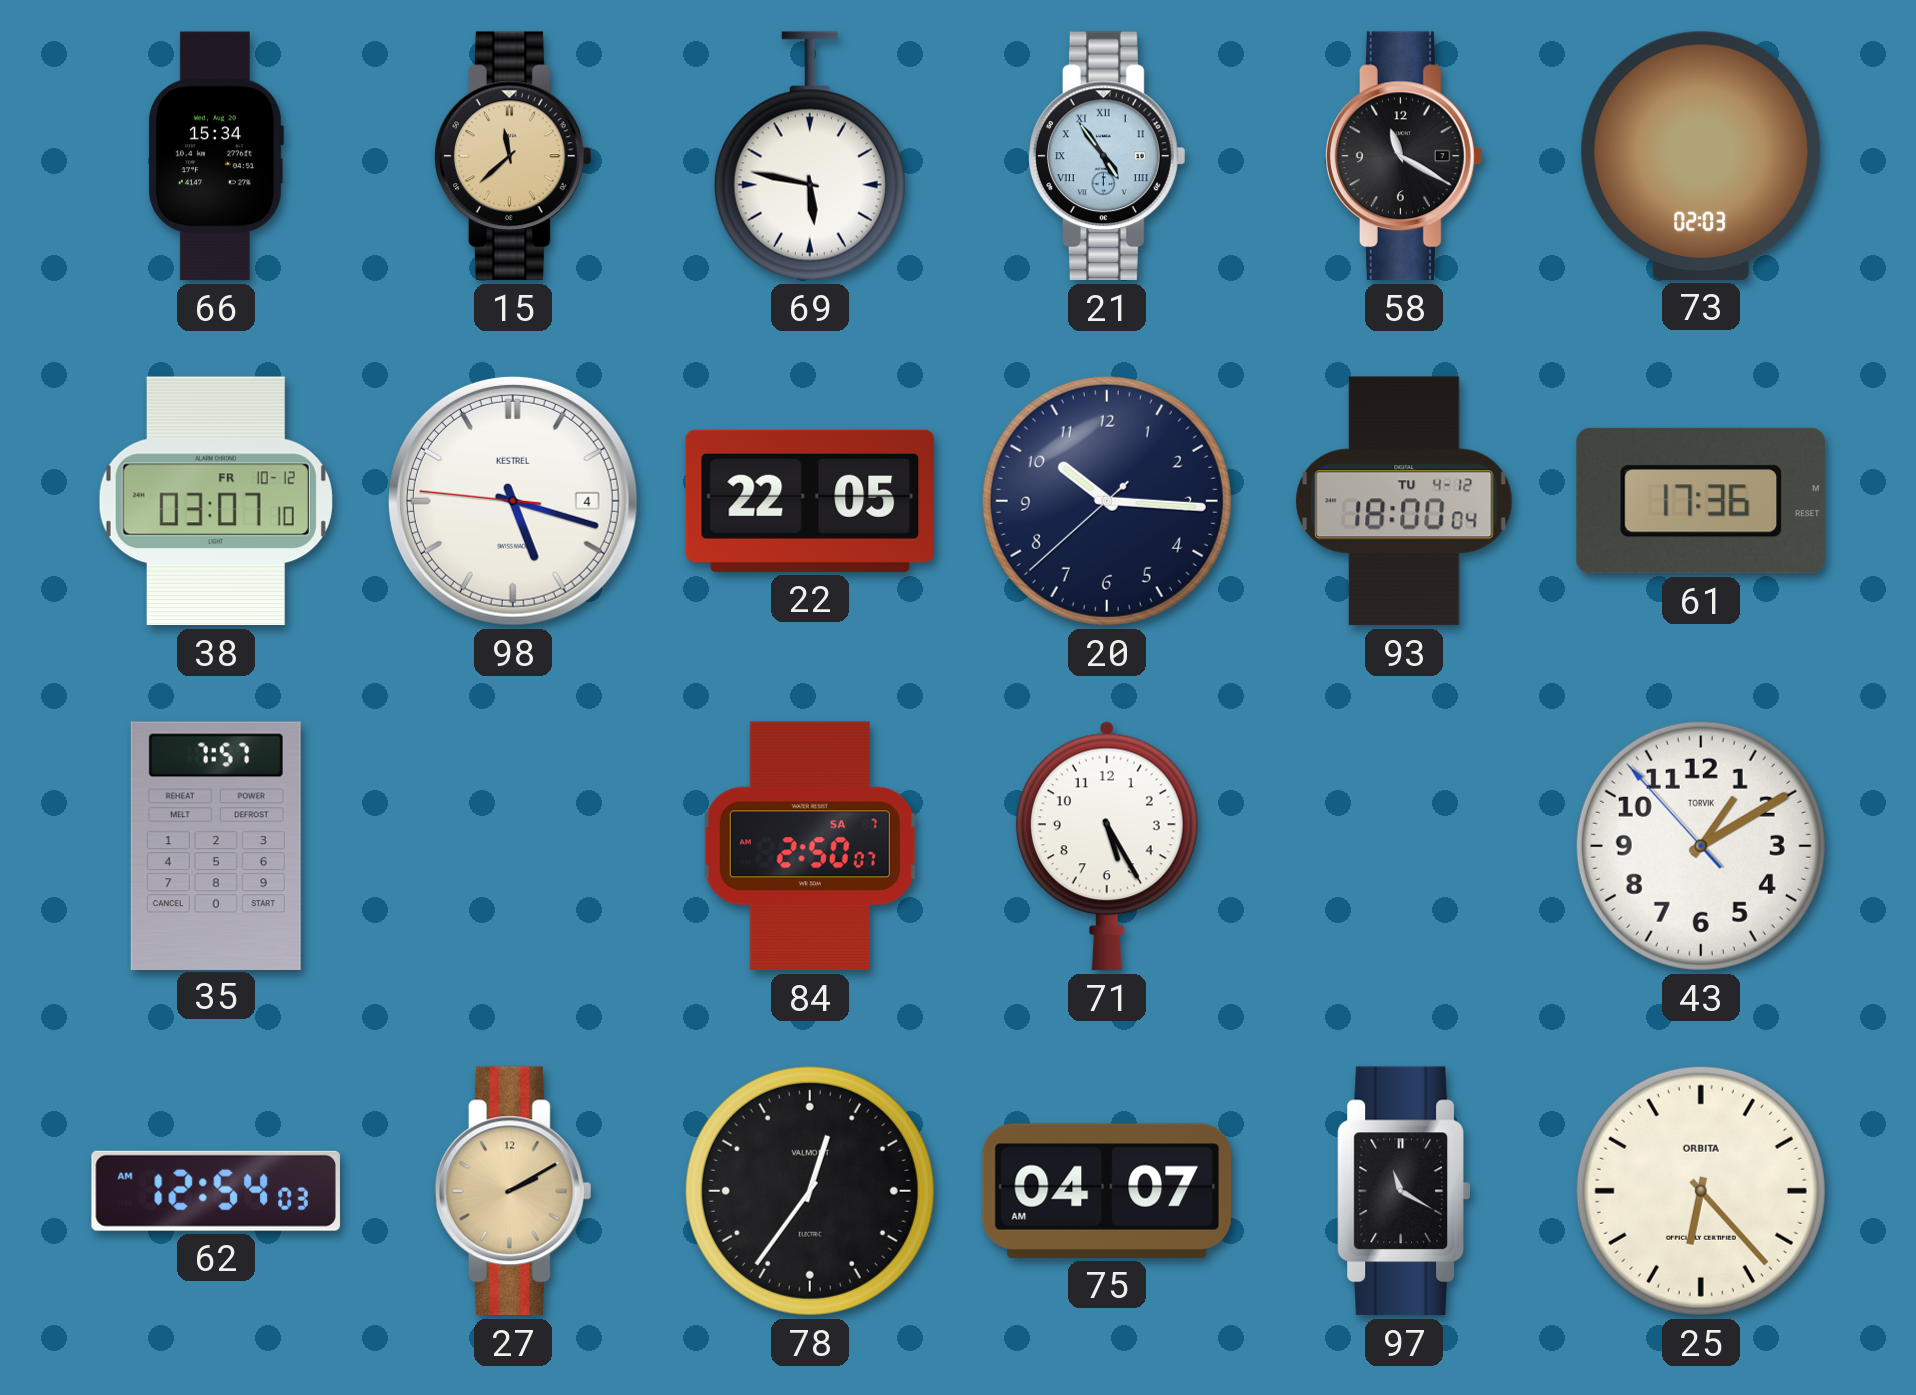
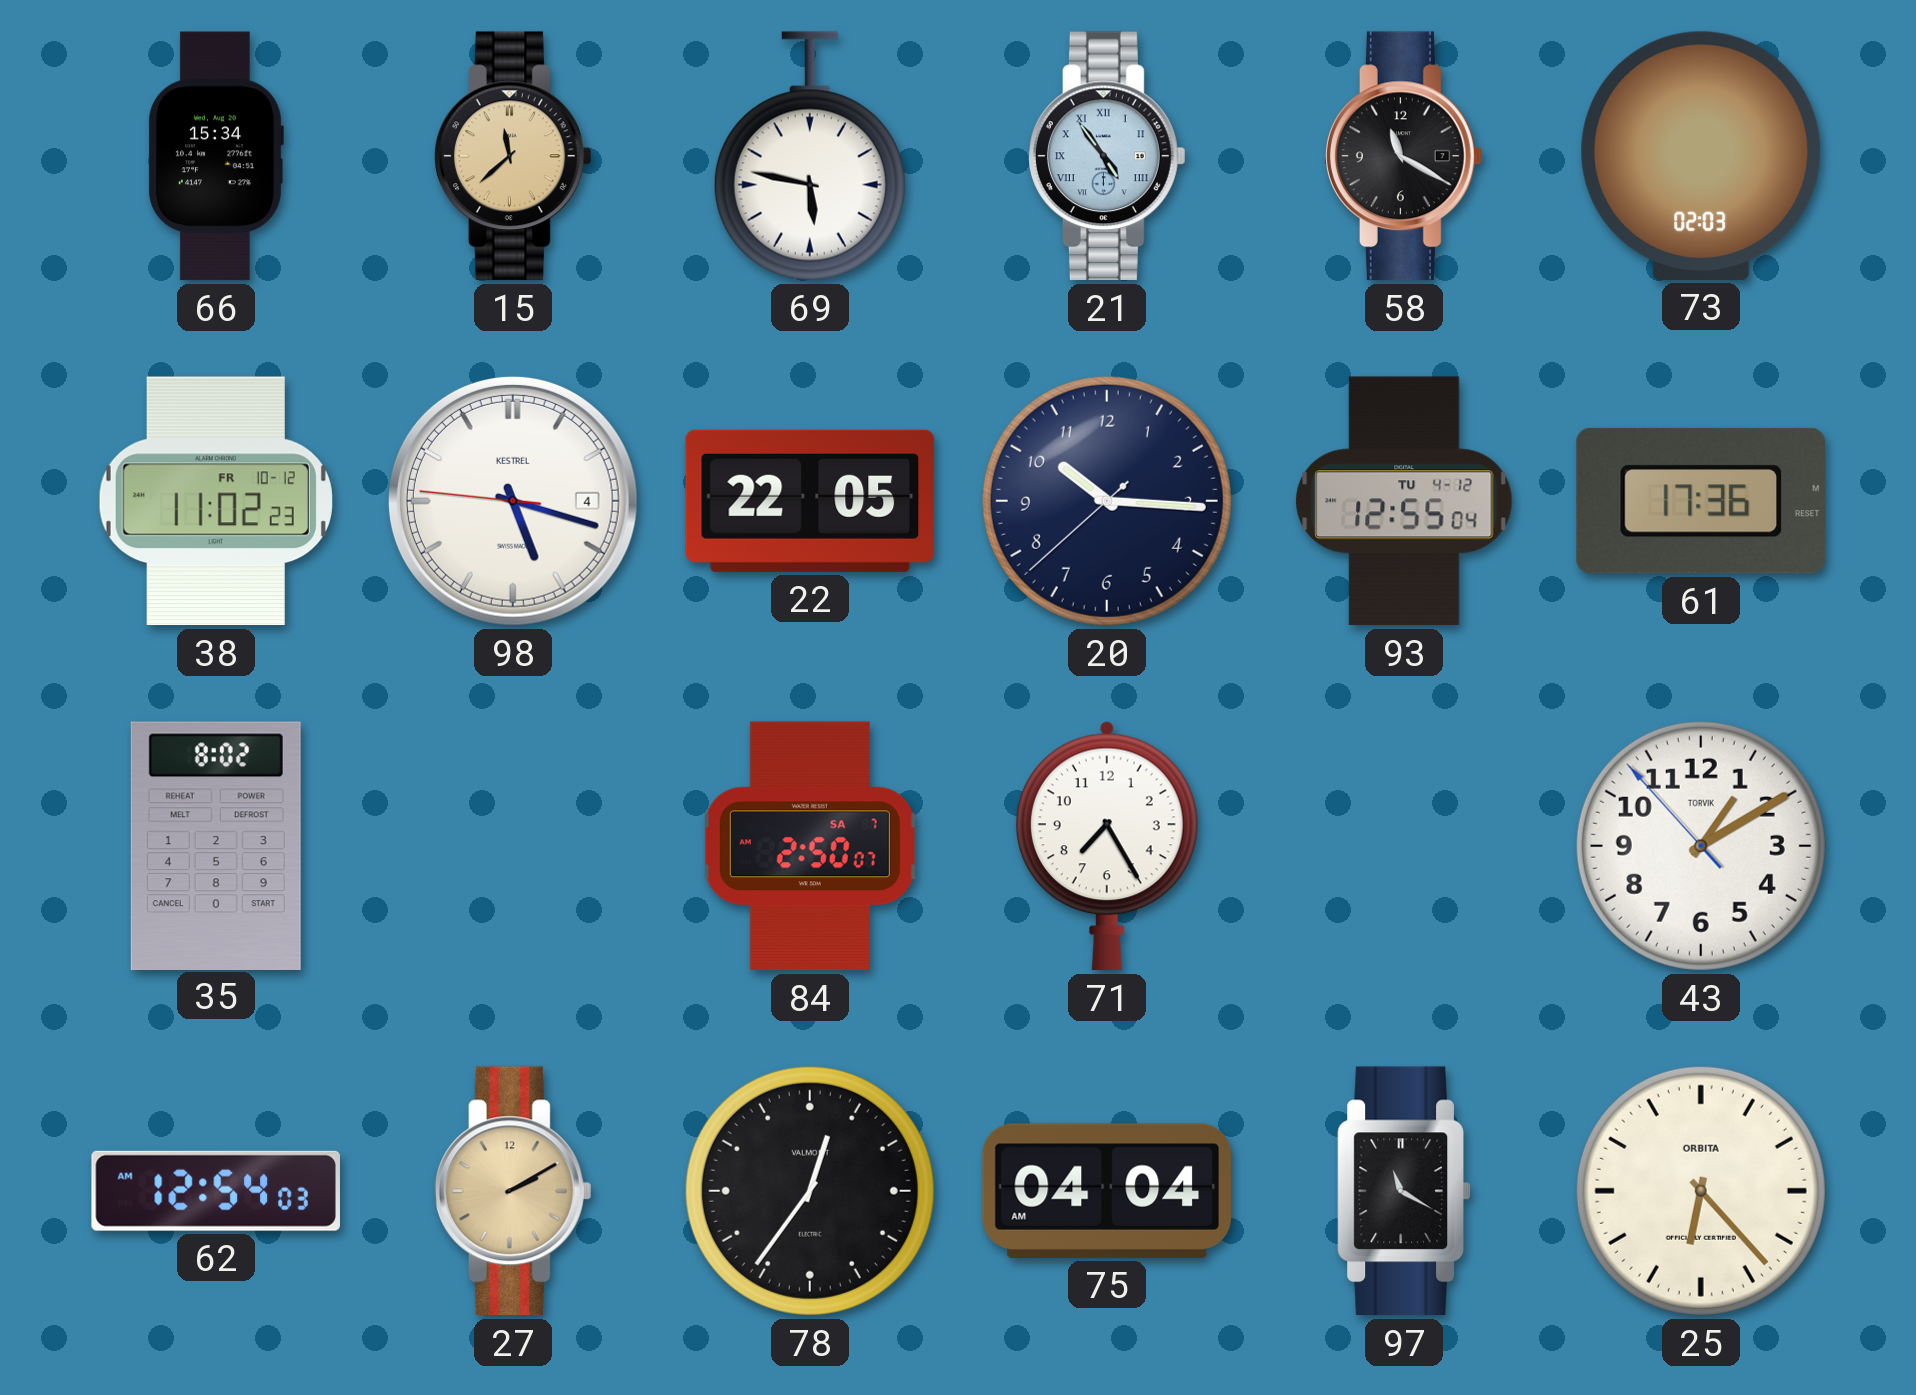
38: 03:07 -> 11:02 (216, 501)
93: 18:00 -> 12:55 (1404, 501)
35: 7:57 -> 8:02 (216, 845)
71: 5:25 -> 7:25 (1107, 846)
75: 04:07 -> 04:04 (1107, 1191)
